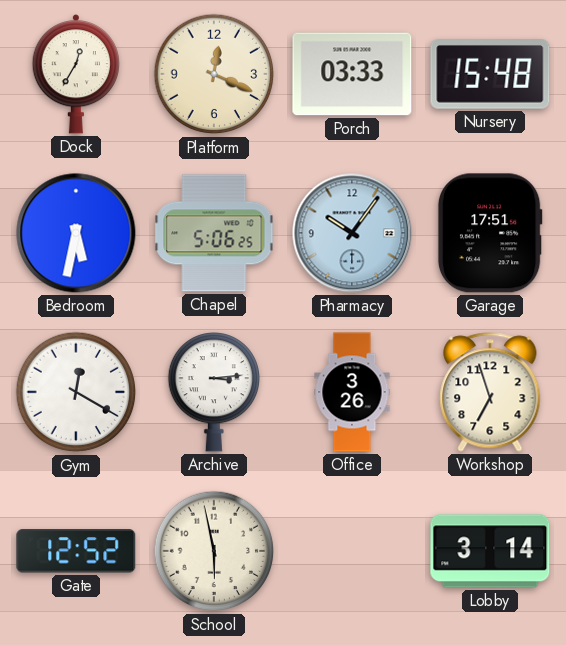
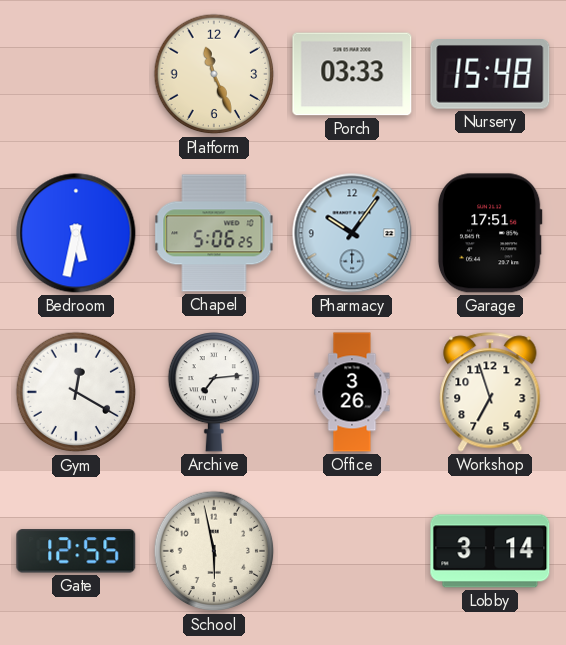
Dock: 12:35 -> none (75, 75)
Platform: 12:19 -> 11:26 (214, 74)
Archive: 3:14 -> 7:14 (213, 392)
Gate: 12:52 -> 12:55 (76, 551)
